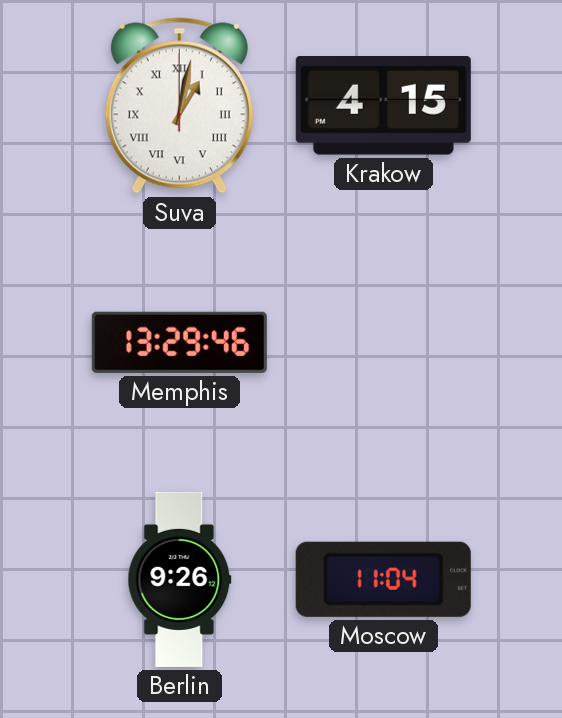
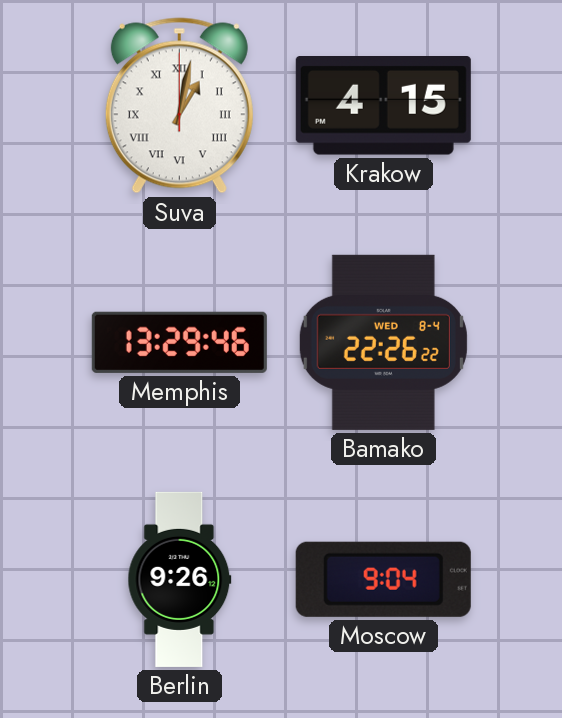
Bamako: none -> 22:26 (383, 342)
Moscow: 11:04 -> 9:04 (383, 579)
